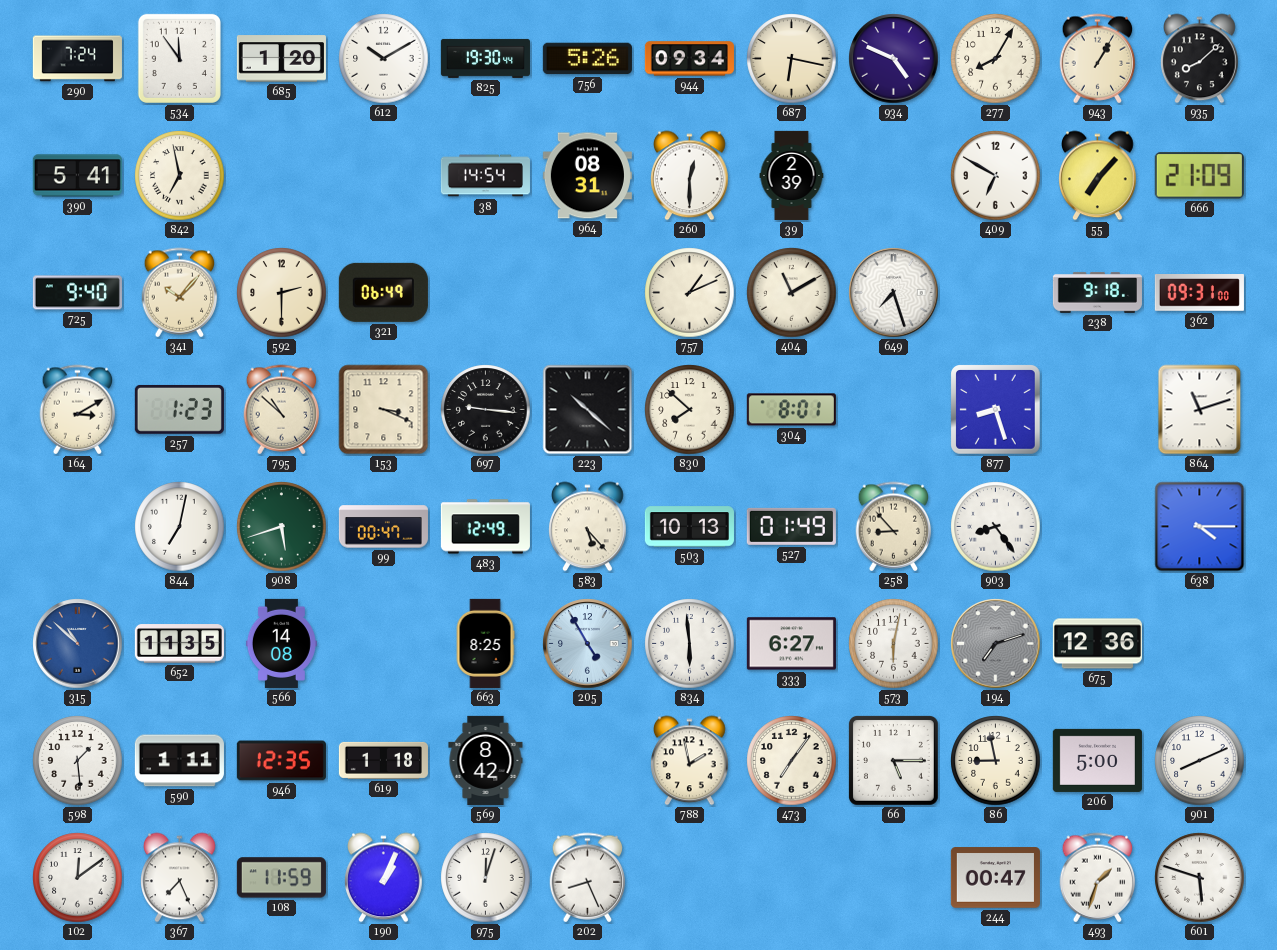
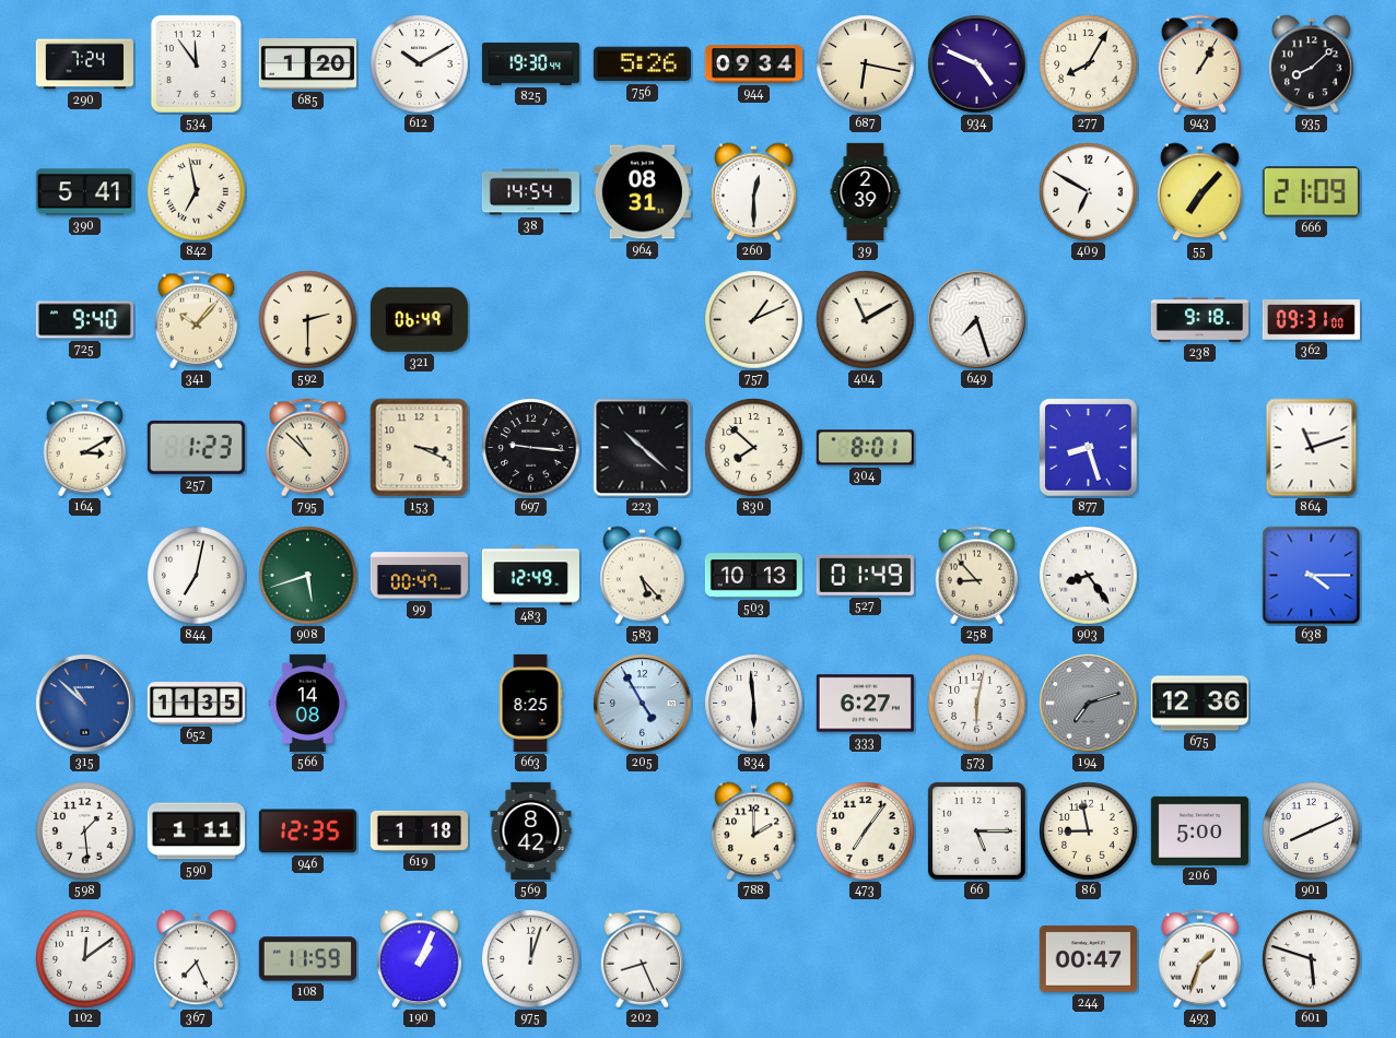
788: 1:58 -> 2:00 (754, 831)
